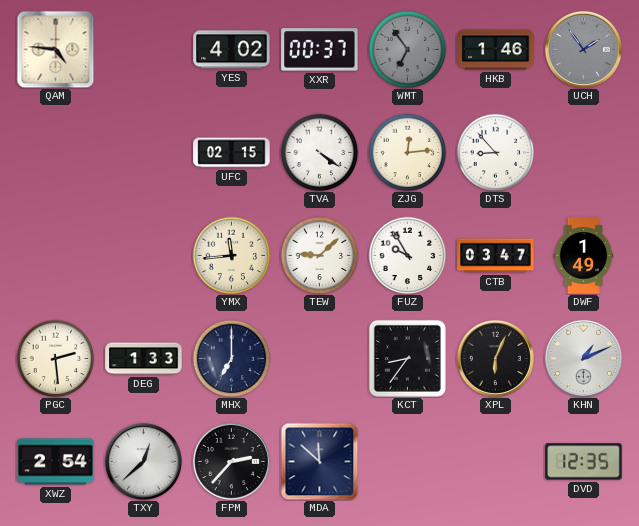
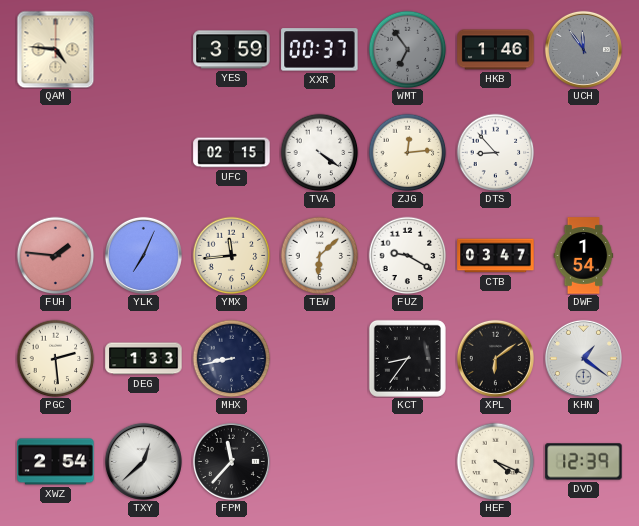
YES: 4:02 -> 3:59 (232, 50)
UCH: 1:54 -> 11:54 (583, 49)
FUH: none -> 1:46 (55, 255)
YLK: none -> 7:04 (143, 255)
TEW: 9:08 -> 6:08 (319, 255)
FUZ: 9:55 -> 9:20 (407, 255)
DWF: 1:49 -> 1:54 (584, 256)
MHX: 7:00 -> 8:43 (231, 358)
XPL: 6:04 -> 6:09 (495, 358)
KHN: 1:11 -> 1:21 (583, 358)
FPM: 2:37 -> 11:37 (231, 461)
MDA: 11:52 -> none (319, 461)
HEF: none -> 4:19 (495, 461)
DVD: 12:35 -> 12:39 (584, 462)
